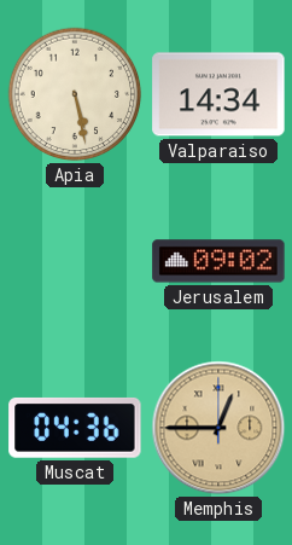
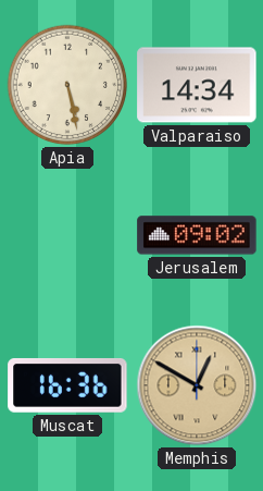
Muscat: 04:36 -> 16:36 (67, 385)
Memphis: 12:45 -> 12:50 (197, 385)
